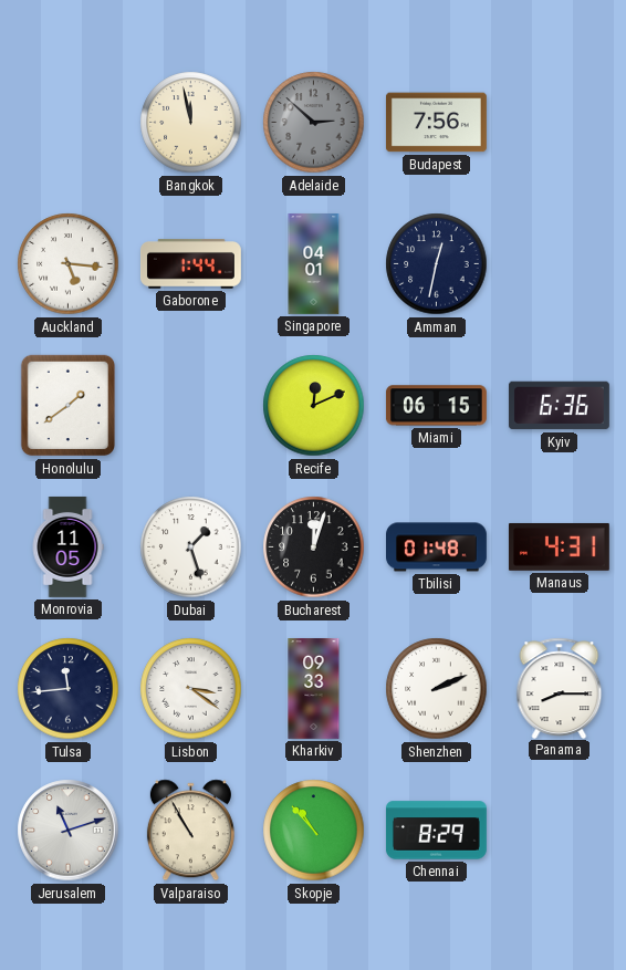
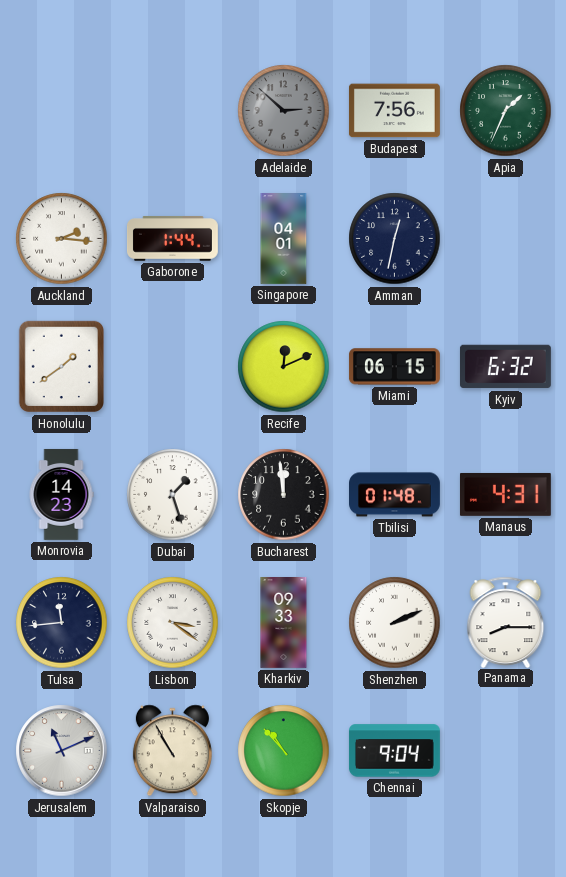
Bangkok: 11:58 -> none (191, 123)
Apia: none -> 1:34 (506, 111)
Auckland: 5:16 -> 2:16 (62, 239)
Kyiv: 6:36 -> 6:32 (505, 367)
Monrovia: 11:05 -> 14:23 (61, 494)
Bucharest: 12:03 -> 11:59 (284, 495)
Jerusalem: 11:12 -> 11:11 (62, 751)
Chennai: 8:29 -> 9:04 (394, 751)
